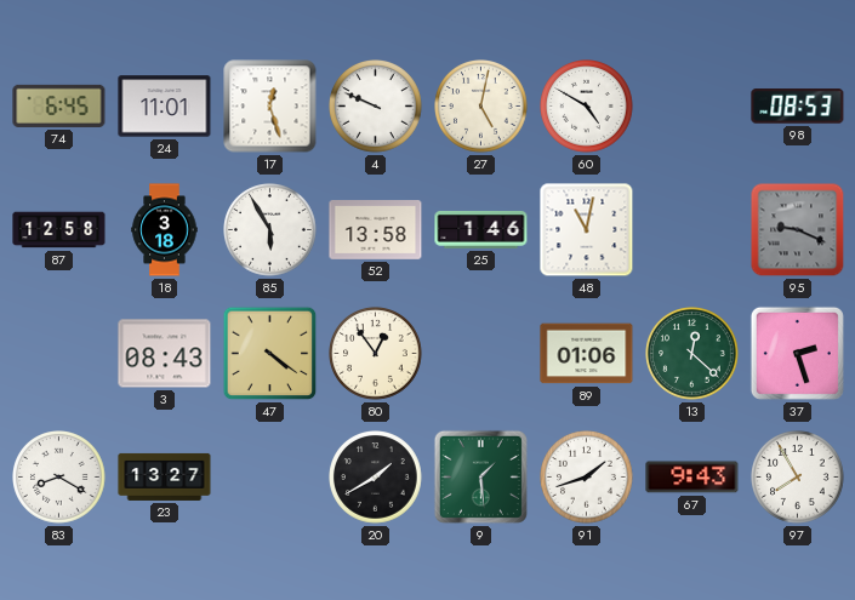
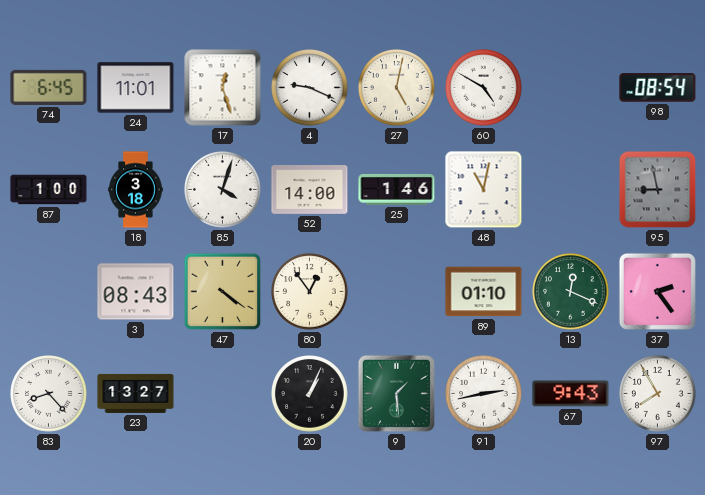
4: 9:49 -> 9:19 (310, 88)
98: 08:53 -> 08:54 (658, 88)
87: 12:58 -> 1:00 (49, 190)
85: 5:55 -> 4:03 (223, 190)
52: 13:58 -> 14:00 (310, 190)
95: 9:19 -> 8:58 (658, 190)
89: 01:06 -> 01:10 (484, 292)
13: 12:22 -> 12:19 (571, 292)
37: 2:27 -> 2:24 (657, 291)
83: 8:20 -> 8:23 (49, 394)
20: 1:40 -> 1:04 (310, 394)
91: 1:42 -> 2:43 (484, 394)
